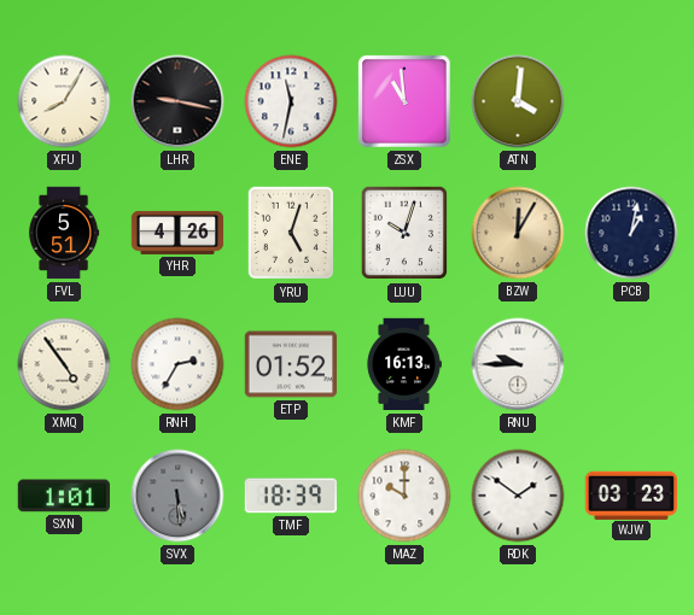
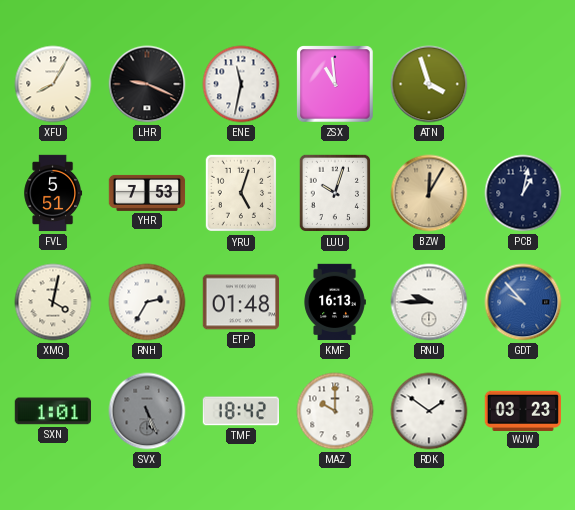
LHR: 9:17 -> 9:19 (147, 84)
ATN: 4:01 -> 3:57 (429, 84)
YHR: 4:26 -> 7:53 (147, 193)
XMQ: 4:54 -> 4:02 (53, 302)
ETP: 01:52 -> 01:48 (240, 302)
GDT: none -> 9:53 (523, 302)
SVX: 5:29 -> 5:26 (147, 411)
TMF: 18:39 -> 18:42 (240, 411)
